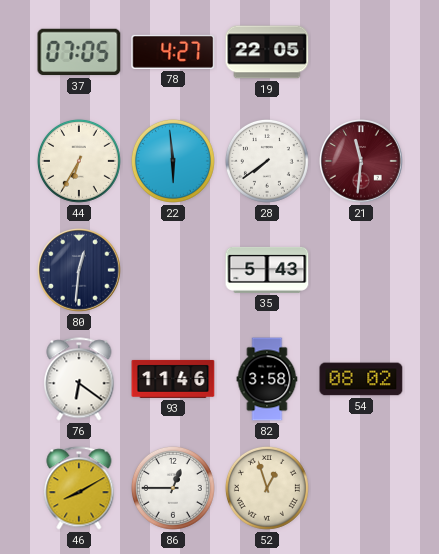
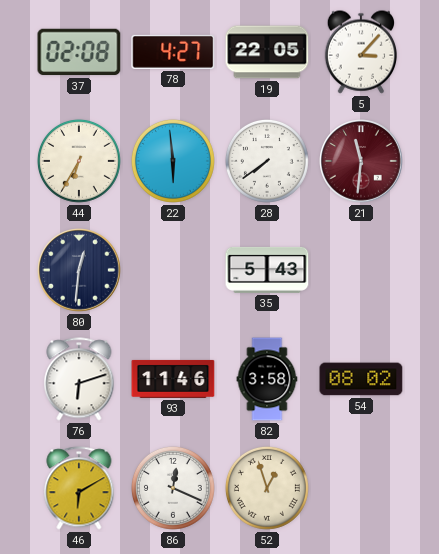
37: 07:05 -> 02:08 (79, 52)
5: none -> 3:07 (360, 52)
76: 6:21 -> 6:12 (79, 379)
46: 8:10 -> 6:10 (79, 488)
86: 12:45 -> 12:19 (173, 488)
